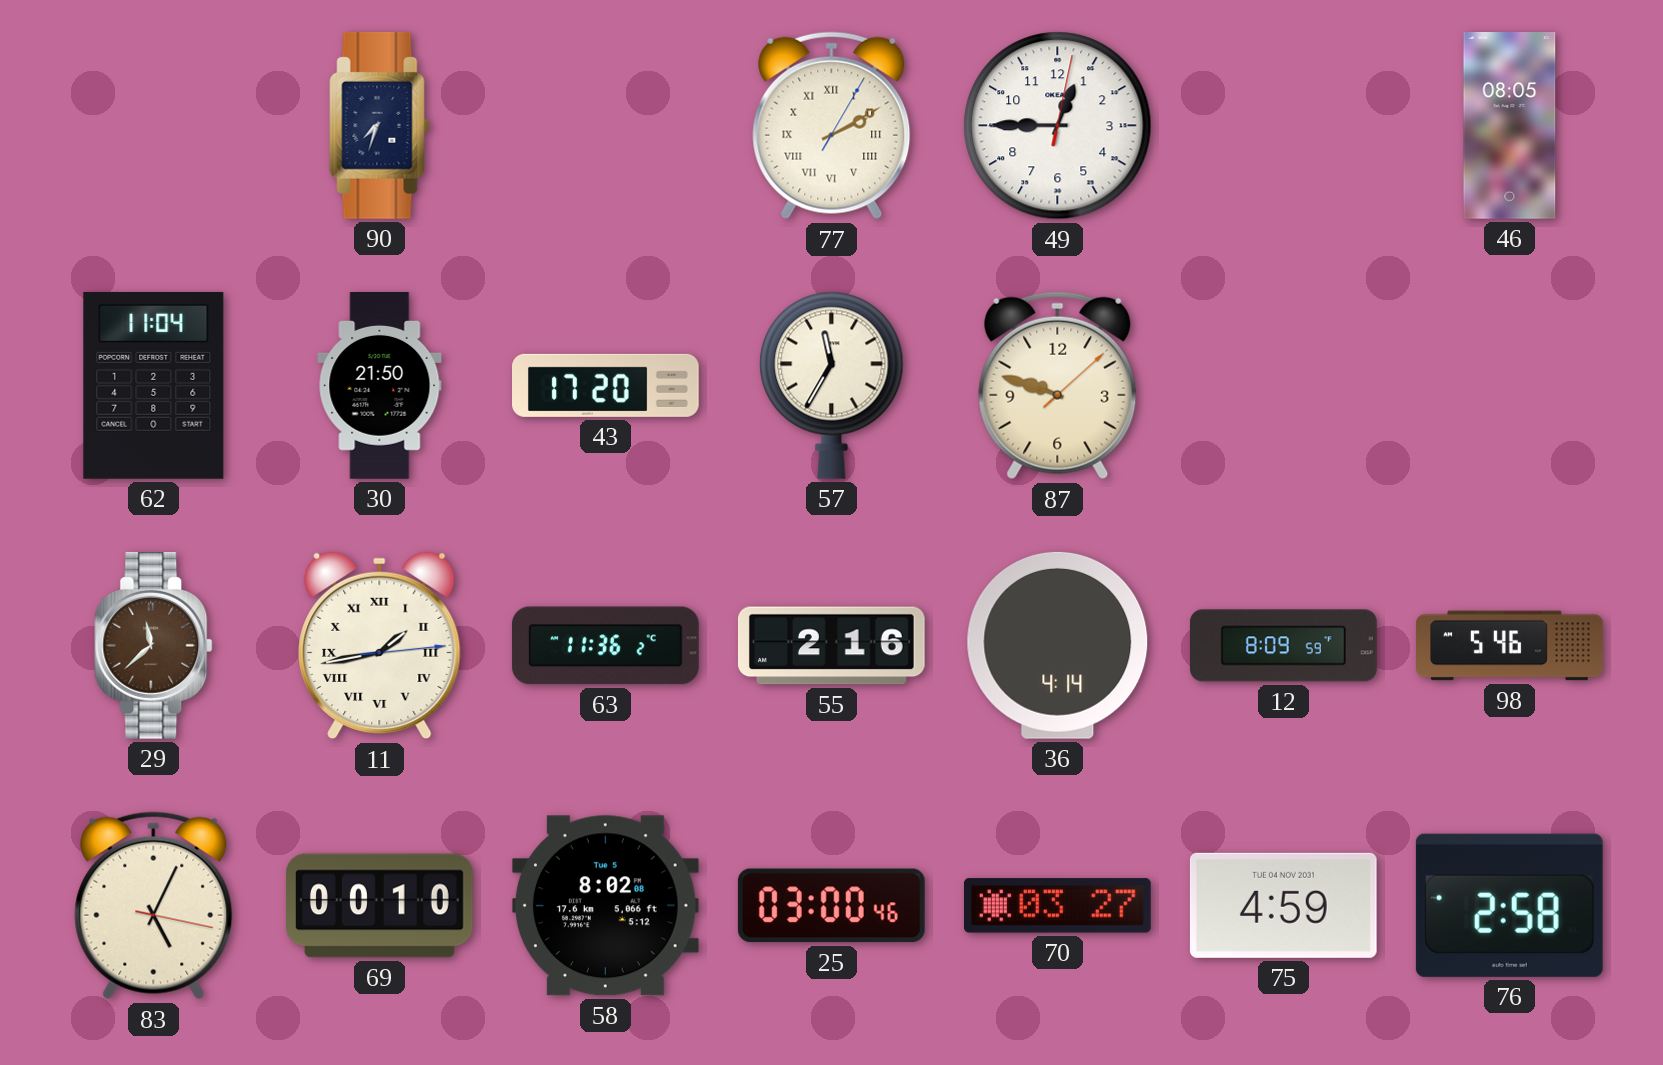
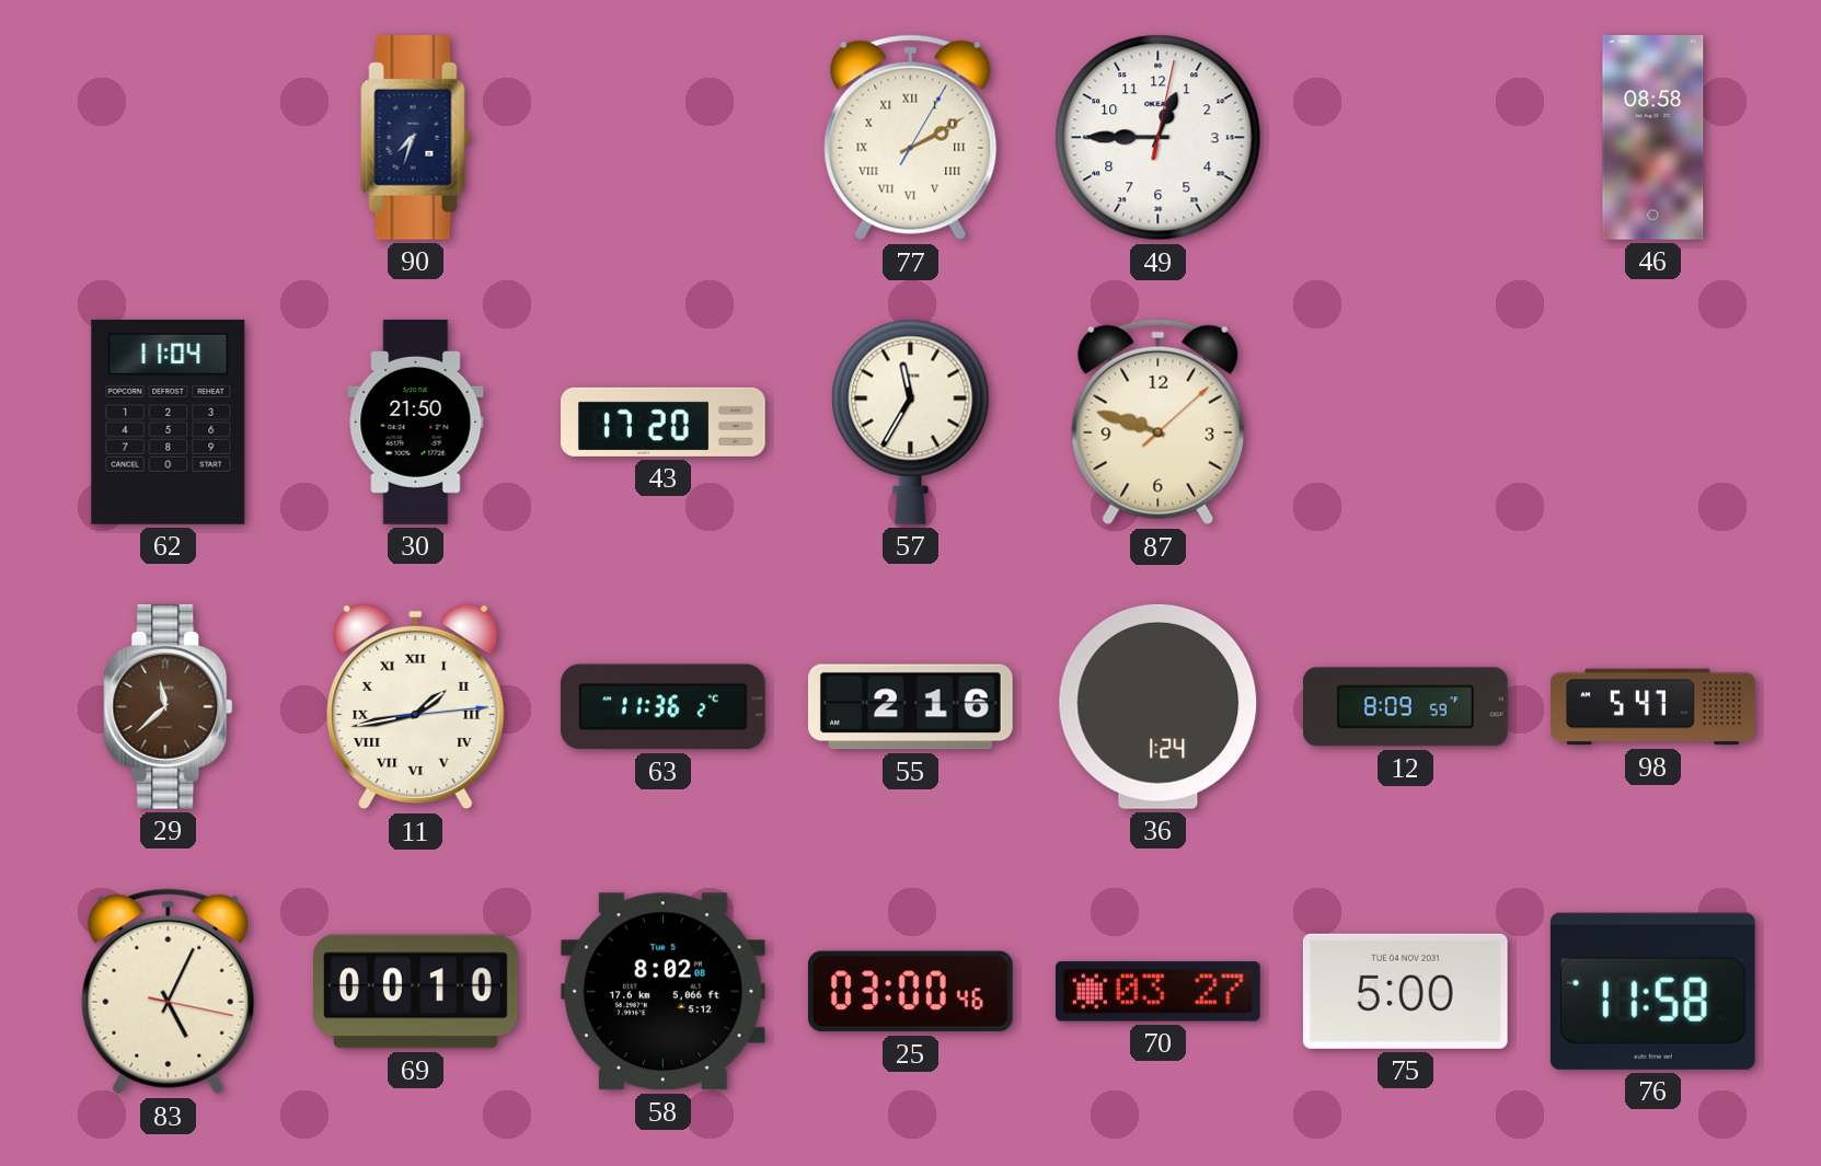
46: 08:05 -> 08:58 (1653, 138)
36: 4:14 -> 1:24 (1159, 706)
98: 5:46 -> 5:47 (1653, 707)
75: 4:59 -> 5:00 (1405, 991)
76: 2:58 -> 11:58 (1652, 991)
